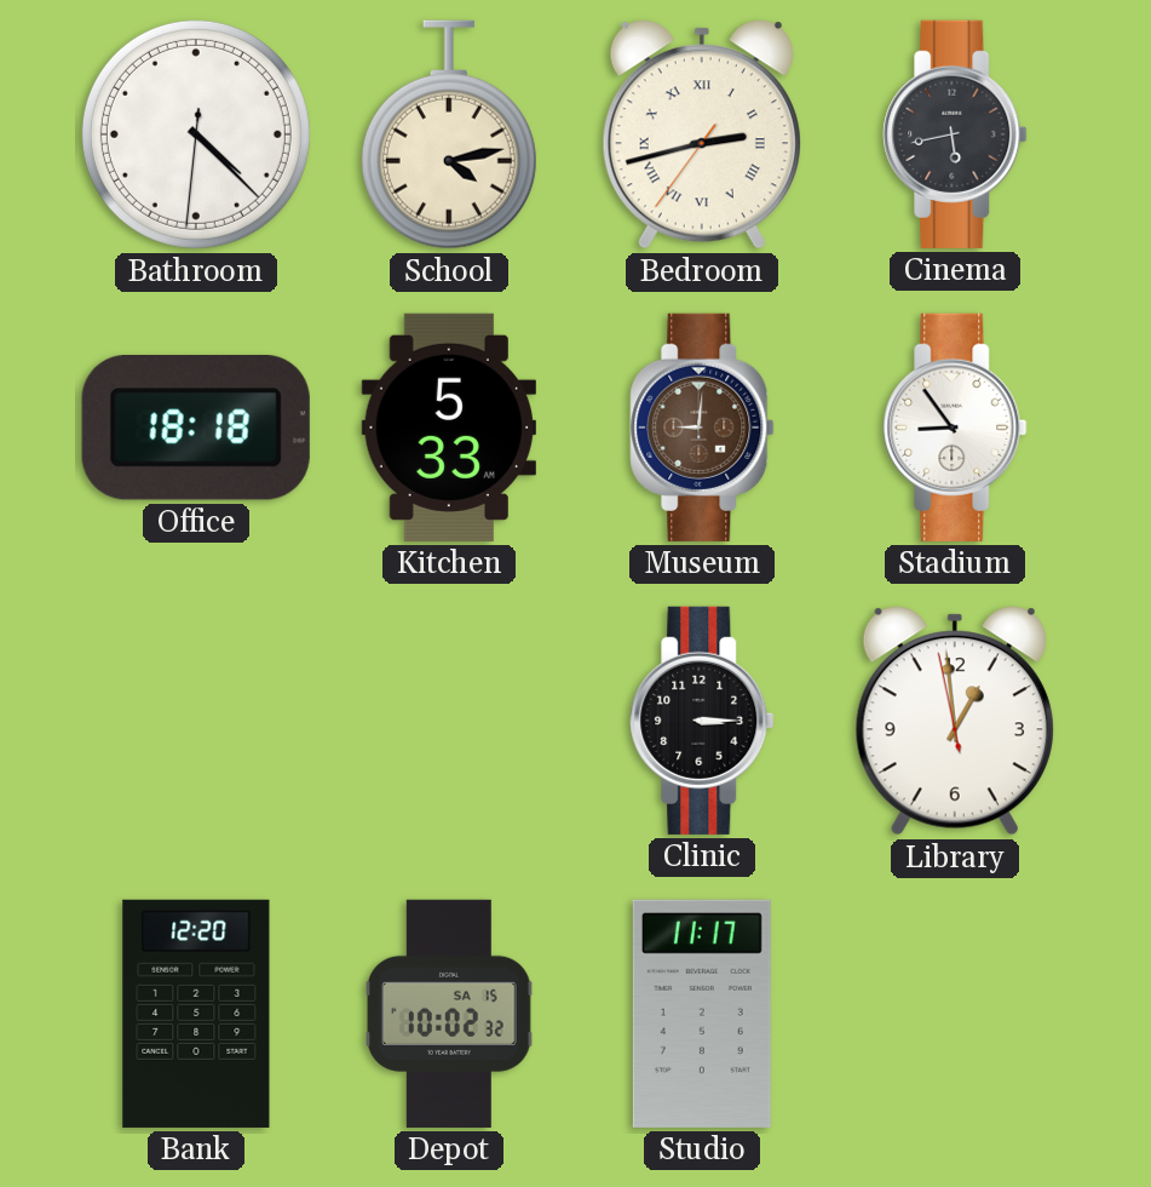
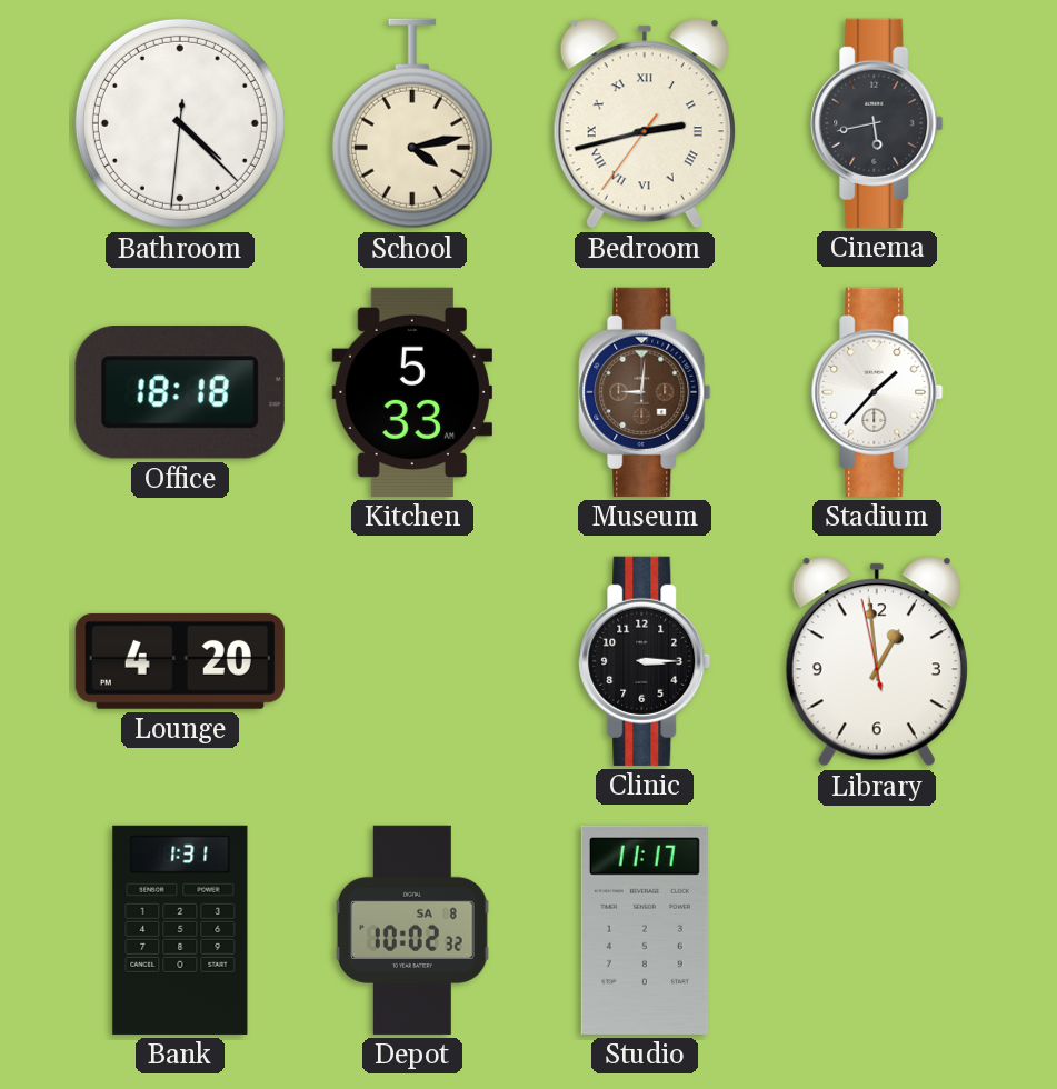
Stadium: 8:54 -> 1:37 (877, 392)
Lounge: none -> 4:20 (180, 661)
Bank: 12:20 -> 1:31 (180, 930)
Depot date: SA 15 -> SA 8 (412, 930)
